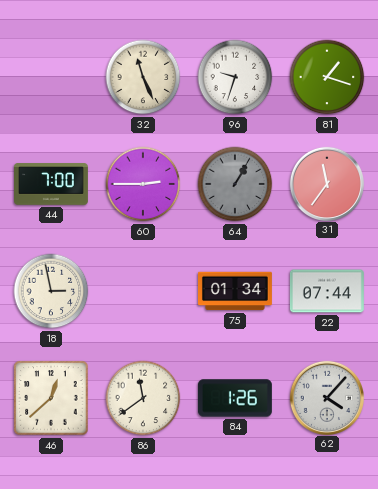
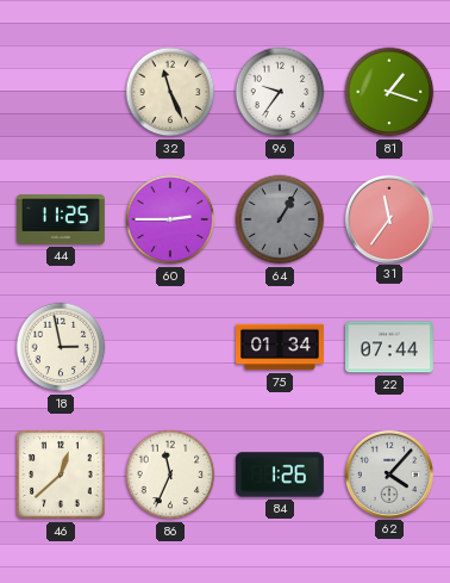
96: 9:33 -> 9:36 (280, 92)
44: 7:00 -> 11:25 (62, 219)
86: 11:39 -> 11:34 (170, 475)
